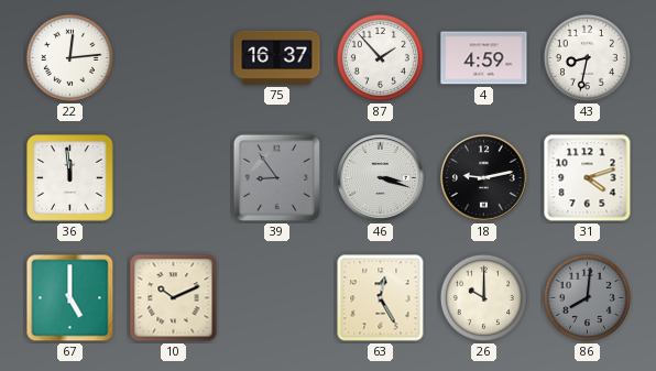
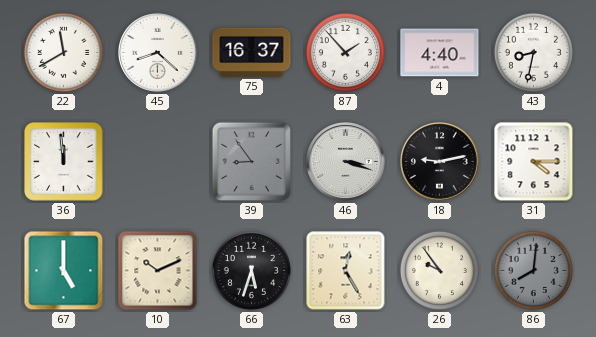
22: 12:14 -> 11:40 (63, 52)
45: none -> 8:22 (158, 53)
4: 4:59 -> 4:40 (440, 53)
31: 4:12 -> 4:15 (534, 162)
66: none -> 5:33 (251, 270)
26: 10:00 -> 9:54 (439, 270)
